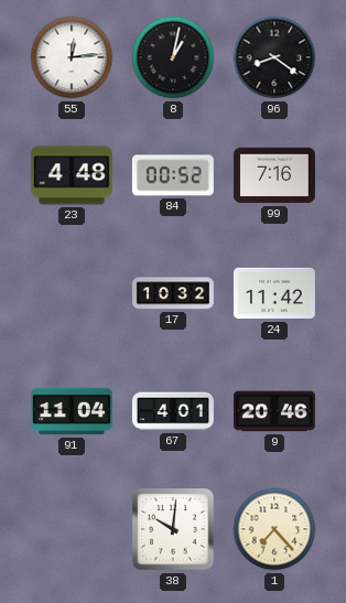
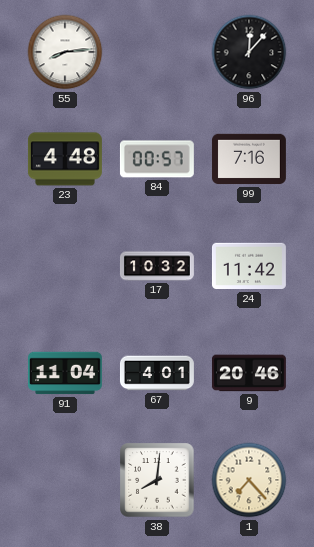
55: 12:14 -> 8:14 (65, 52)
8: 1:02 -> none (173, 57)
96: 8:21 -> 12:07 (249, 52)
84: 00:52 -> 00:57 (157, 159)
38: 10:01 -> 8:01 (157, 480)
